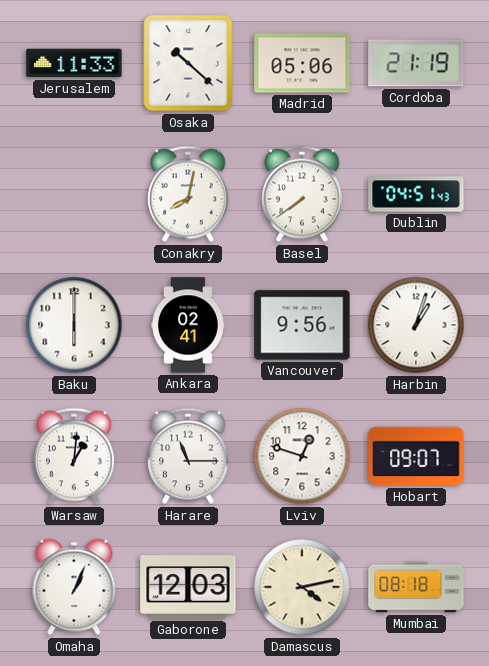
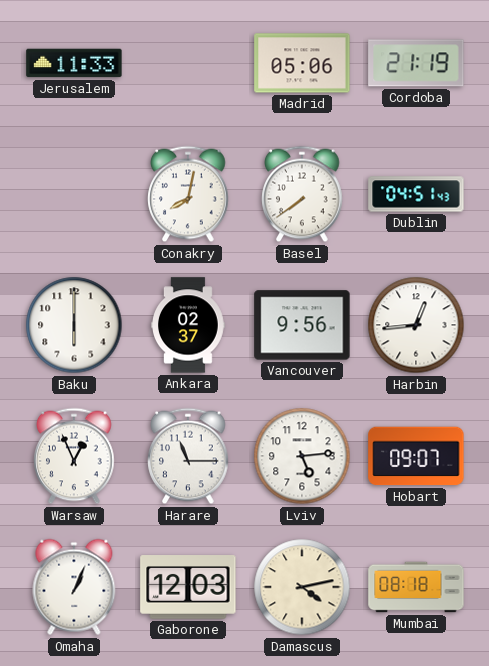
Osaka: 10:22 -> none (188, 63)
Ankara: 02:41 -> 02:37 (189, 325)
Harbin: 1:03 -> 12:44 (416, 325)
Warsaw: 1:01 -> 12:56 (74, 456)
Lviv: 12:48 -> 5:14 (302, 456)
